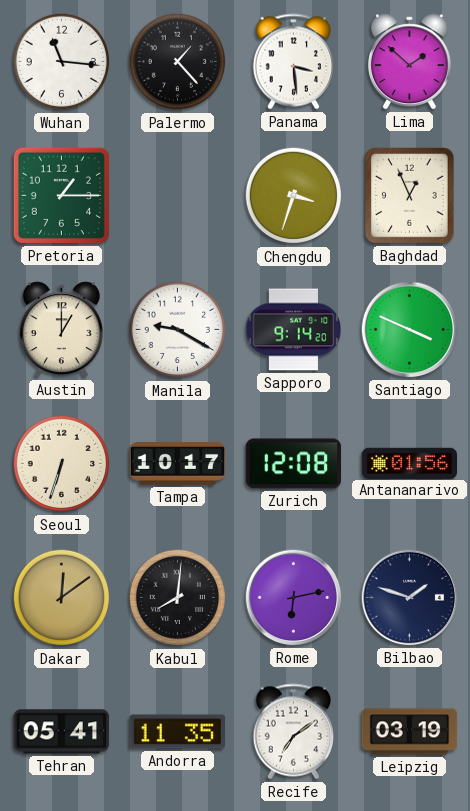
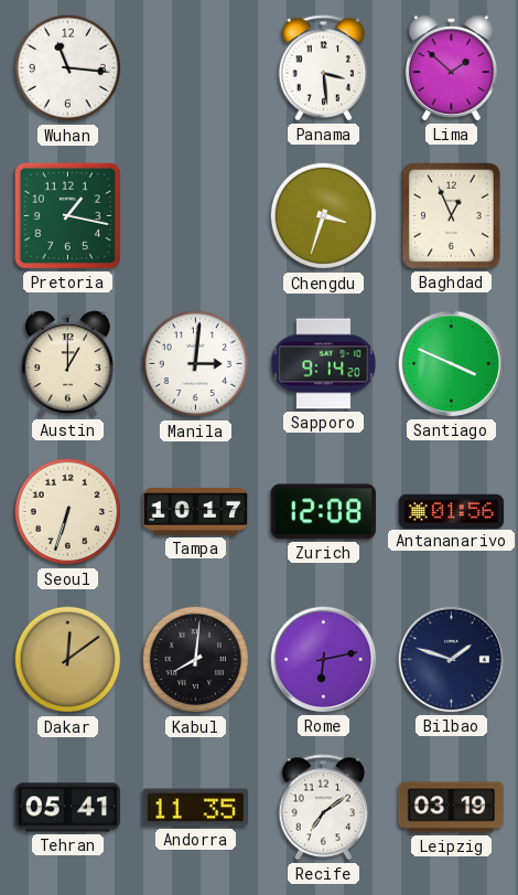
Palermo: 1:23 -> none (178, 62)
Pretoria: 1:15 -> 1:17 (67, 215)
Manila: 9:20 -> 3:01 (196, 364)
